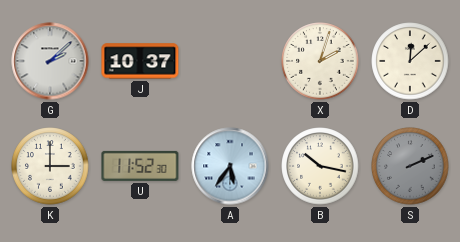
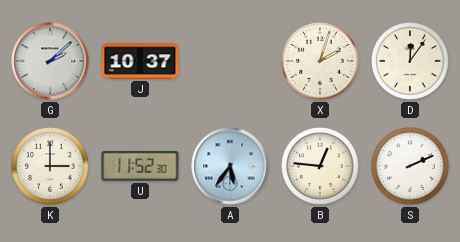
D: 12:08 -> 12:06 (410, 61)
B: 10:17 -> 12:46 (320, 166)
S dial: grey -> white (410, 166)
